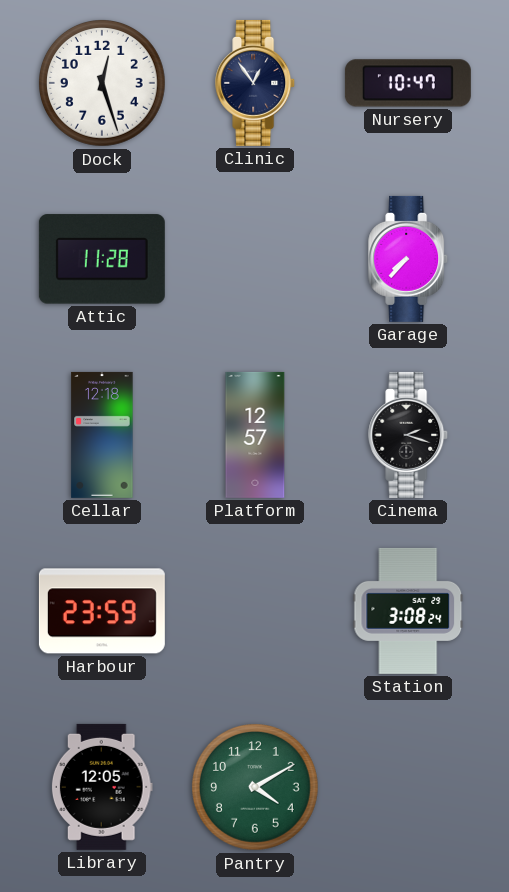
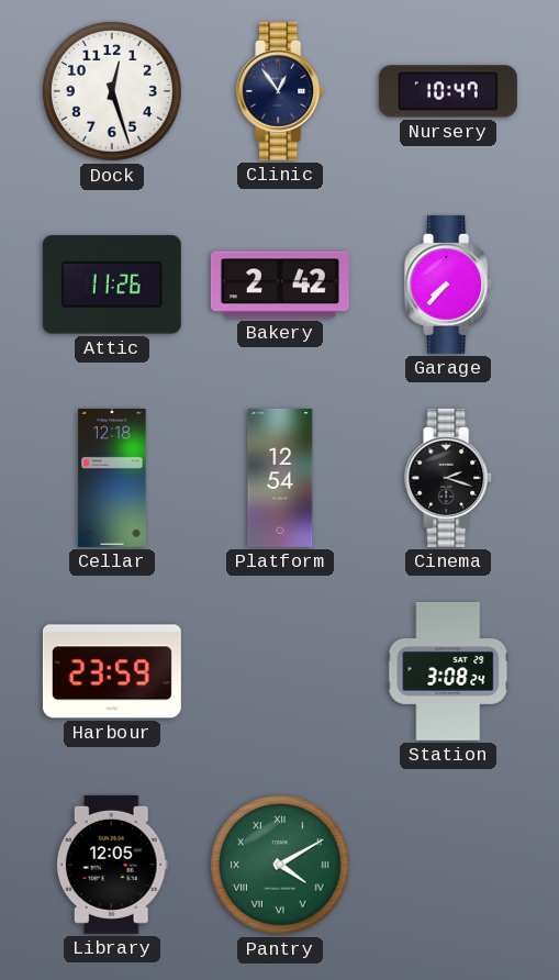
Attic: 11:28 -> 11:26 (112, 285)
Bakery: none -> 2:42 (280, 285)
Platform: 12:57 -> 12:54 (280, 478)
Pantry numerals: Arabic -> Roman (281, 866)
